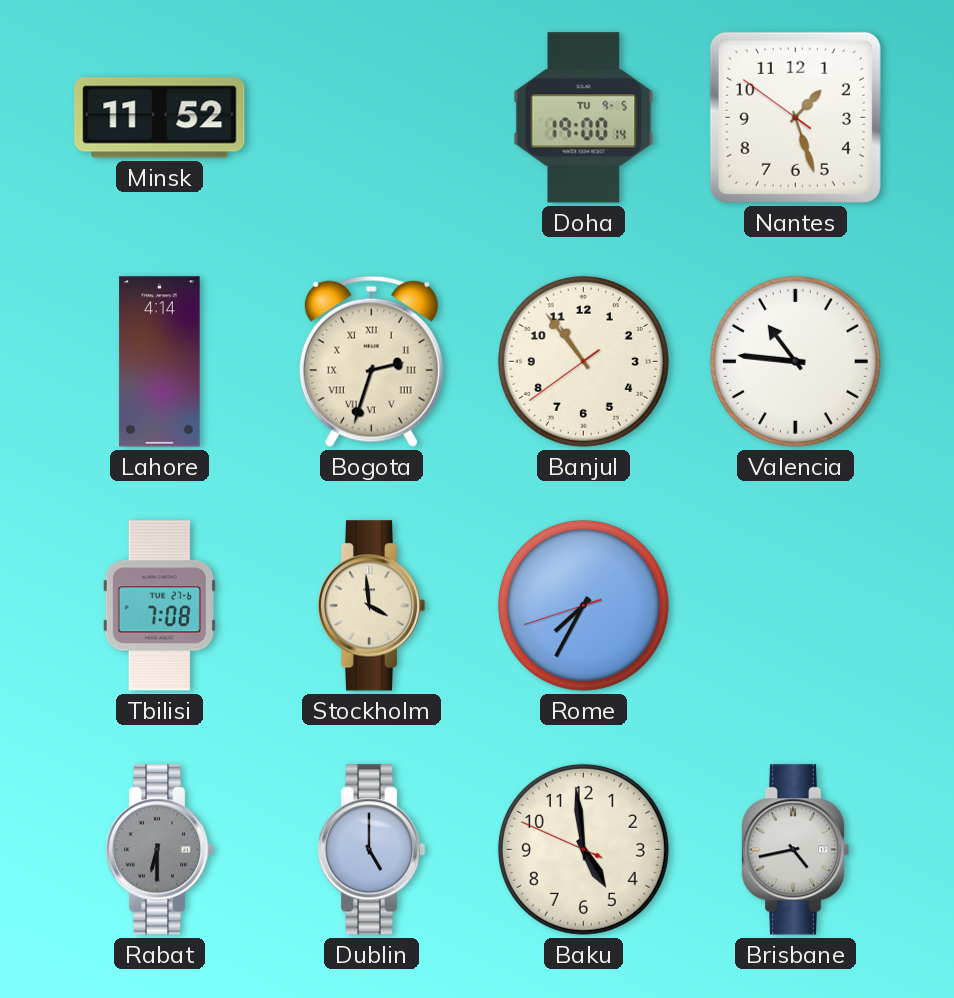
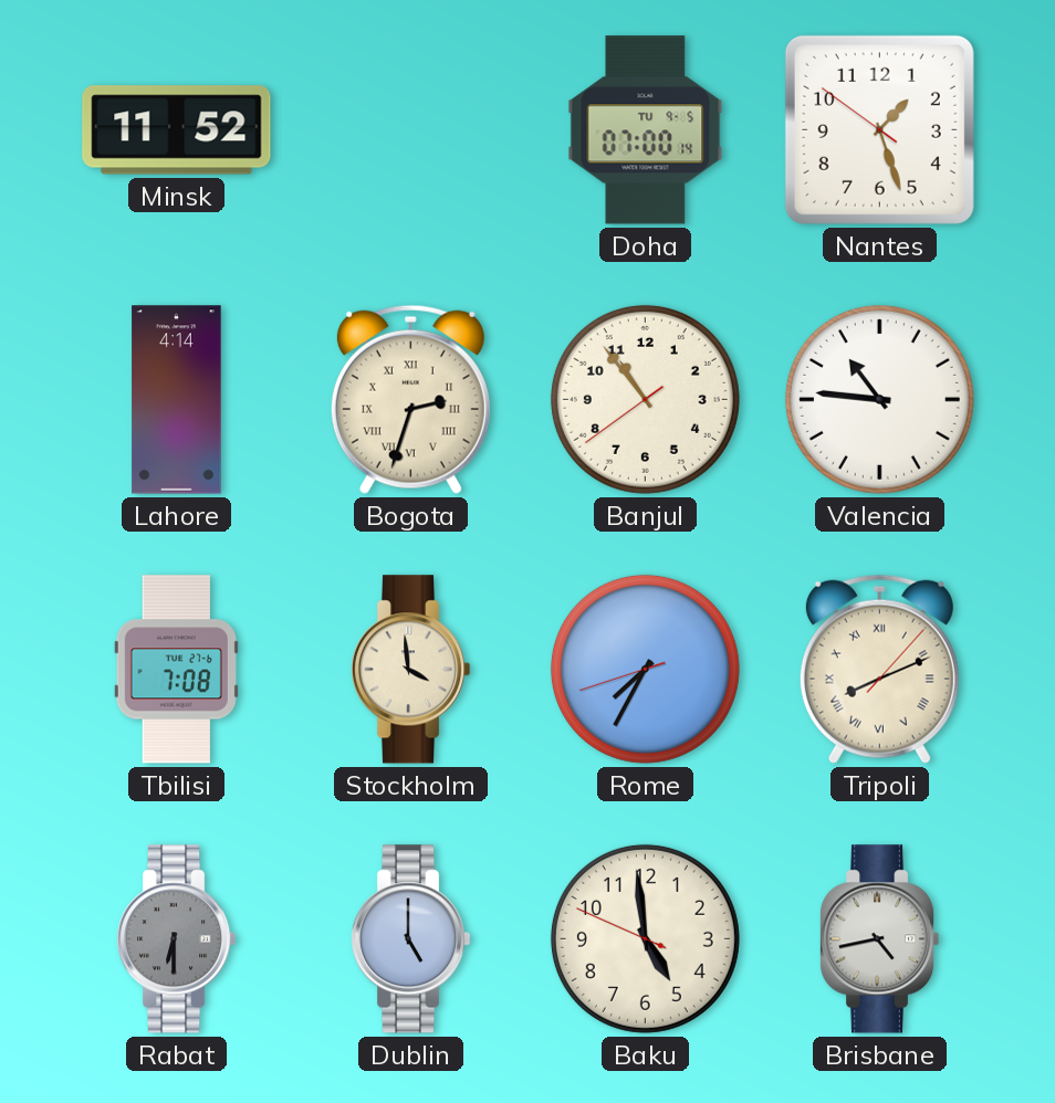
Doha: 19:00 -> 07:00 (646, 130)
Tripoli: none -> 8:11 (879, 669)
